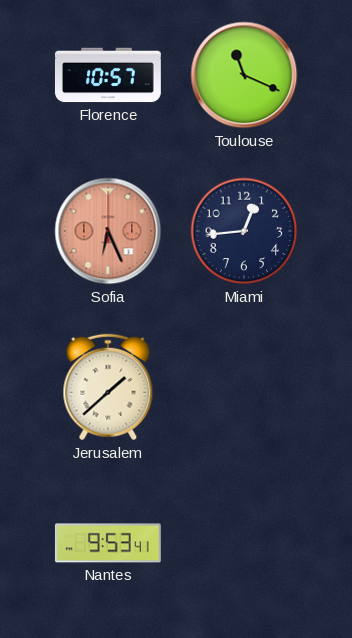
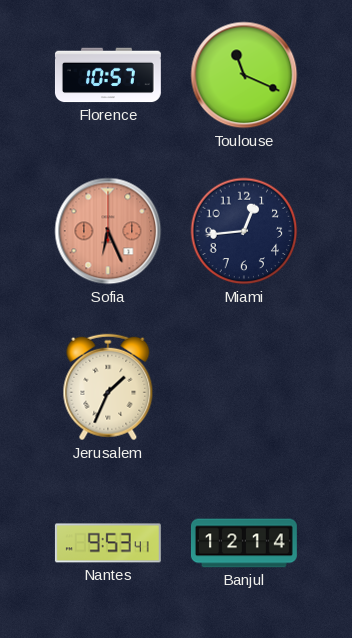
Jerusalem: 1:38 -> 1:34 (108, 387)
Banjul: none -> 12:14 (244, 543)
